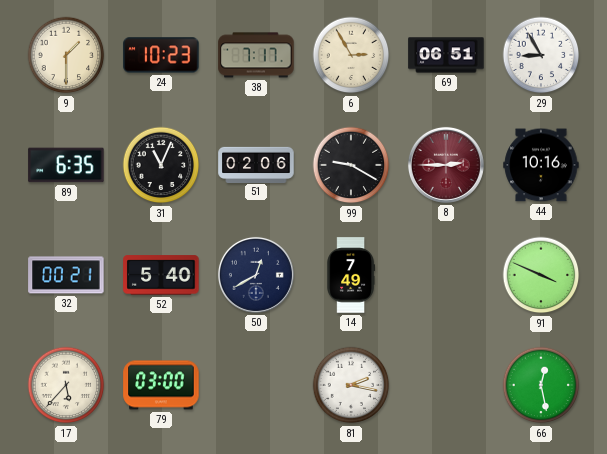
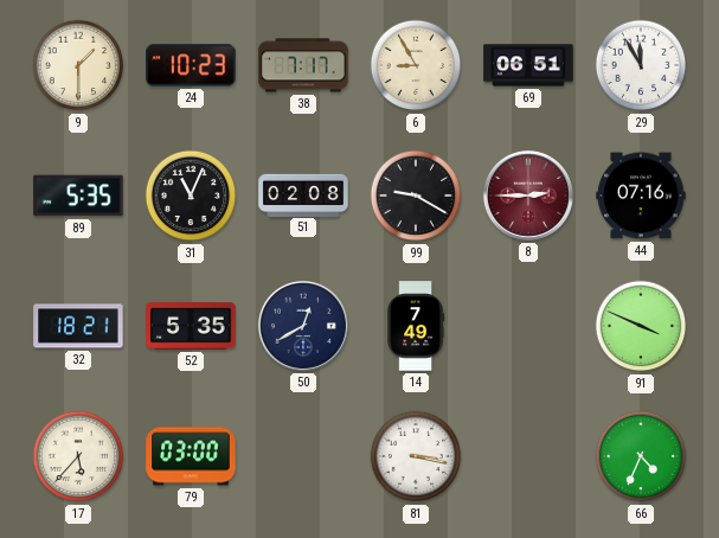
6: 2:55 -> 8:55 (416, 65)
29: 8:55 -> 11:55 (641, 65)
89: 6:35 -> 5:35 (78, 196)
51: 02:06 -> 02:08 (303, 194)
44: 10:16 -> 07:16 (641, 196)
32: 00:21 -> 18:21 (78, 326)
52: 5:40 -> 5:35 (191, 326)
81: 2:17 -> 3:17 (416, 456)
66: 12:28 -> 4:34 (641, 456)
